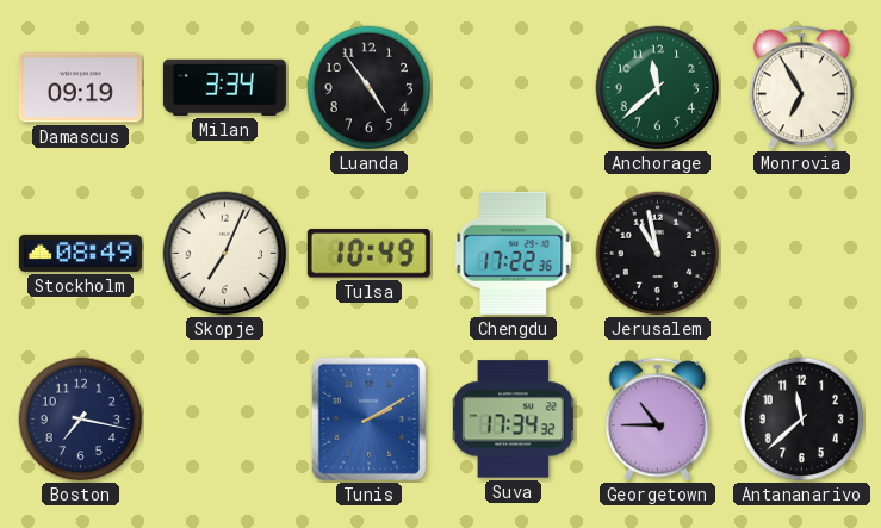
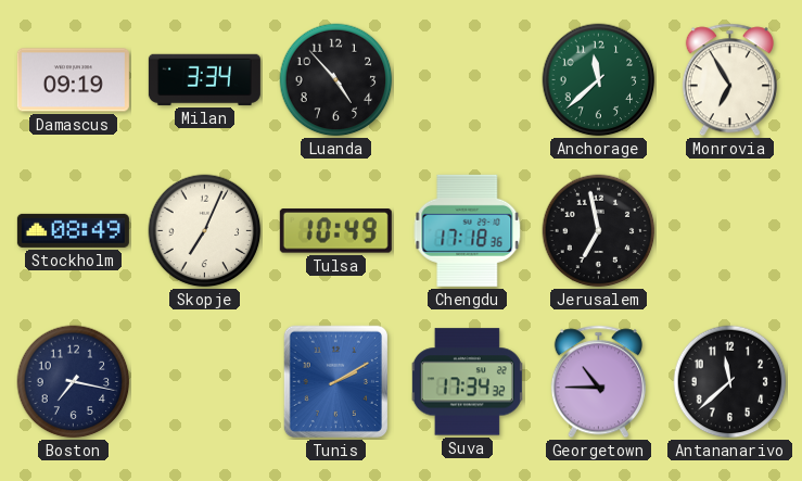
Luanda: 4:54 -> 4:53 (336, 80)
Chengdu: 17:22 -> 17:18 (468, 230)
Jerusalem: 10:58 -> 6:58 (599, 231)
